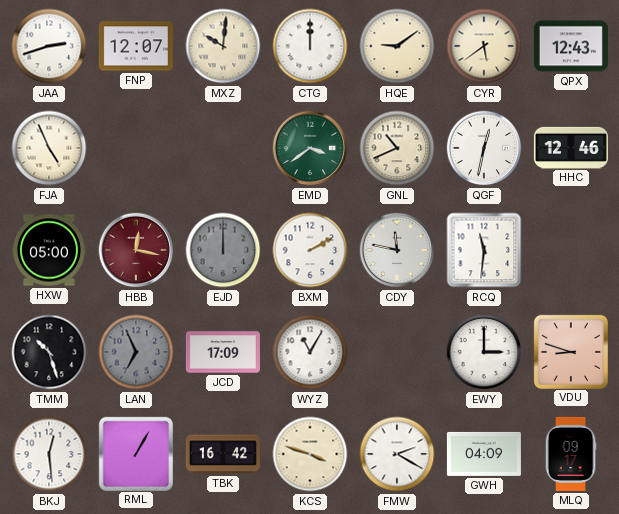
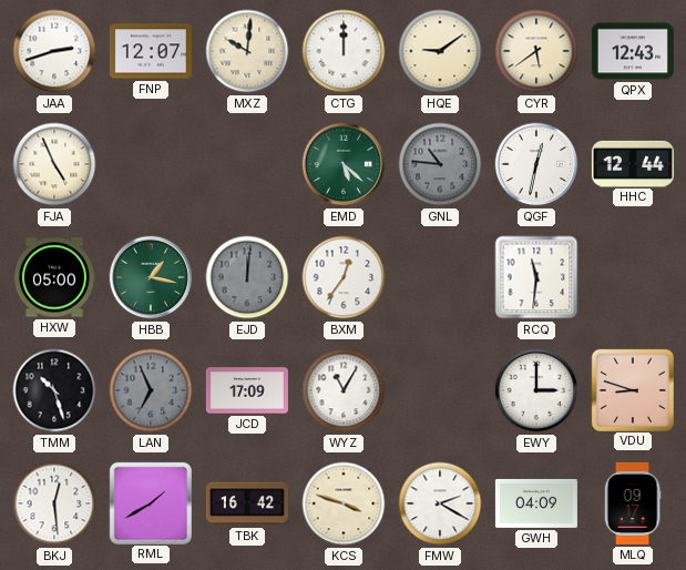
EMD: 3:39 -> 5:22 (344, 164)
GNL: 10:41 -> 10:46 (440, 164)
GNL dial: cream -> grey (440, 164)
HHC: 12:46 -> 12:44 (633, 163)
HBB: 12:17 -> 1:17 (151, 277)
HBB dial: burgundy -> green (151, 277)
EJD: 12:00 -> 12:01 (247, 277)
BXM: 2:10 -> 12:36 (344, 277)
CDY: 11:47 -> none (397, 250)
RML: 1:05 -> 1:40 (150, 502)
